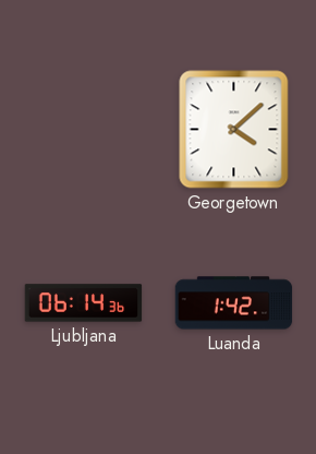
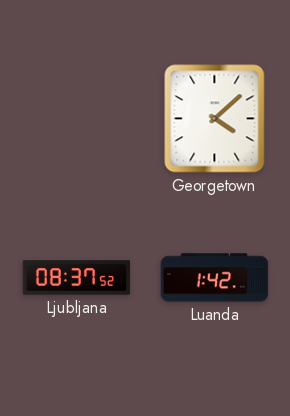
Ljubljana: 06:14 -> 08:37 (77, 278)
